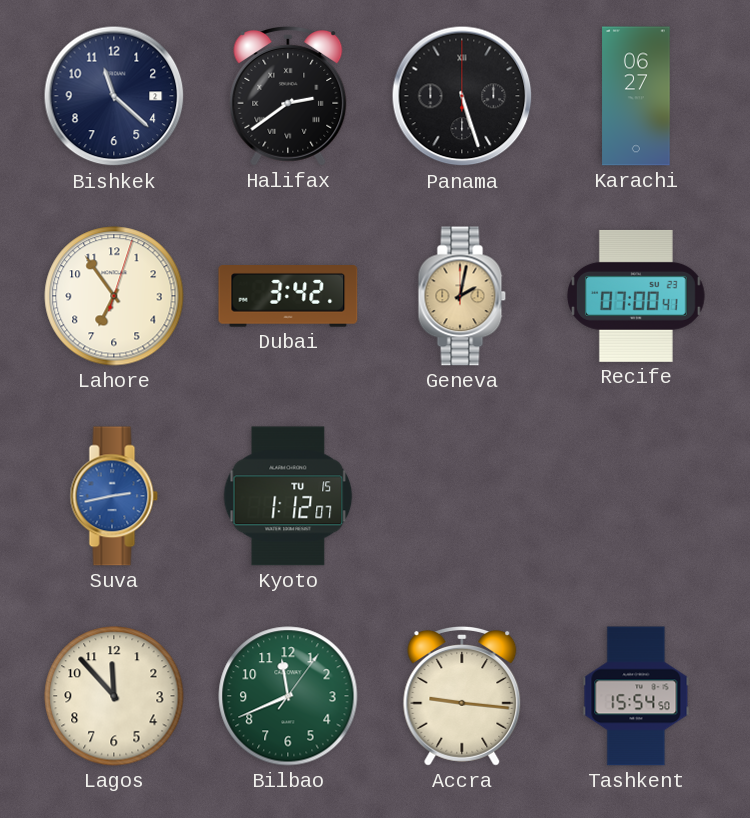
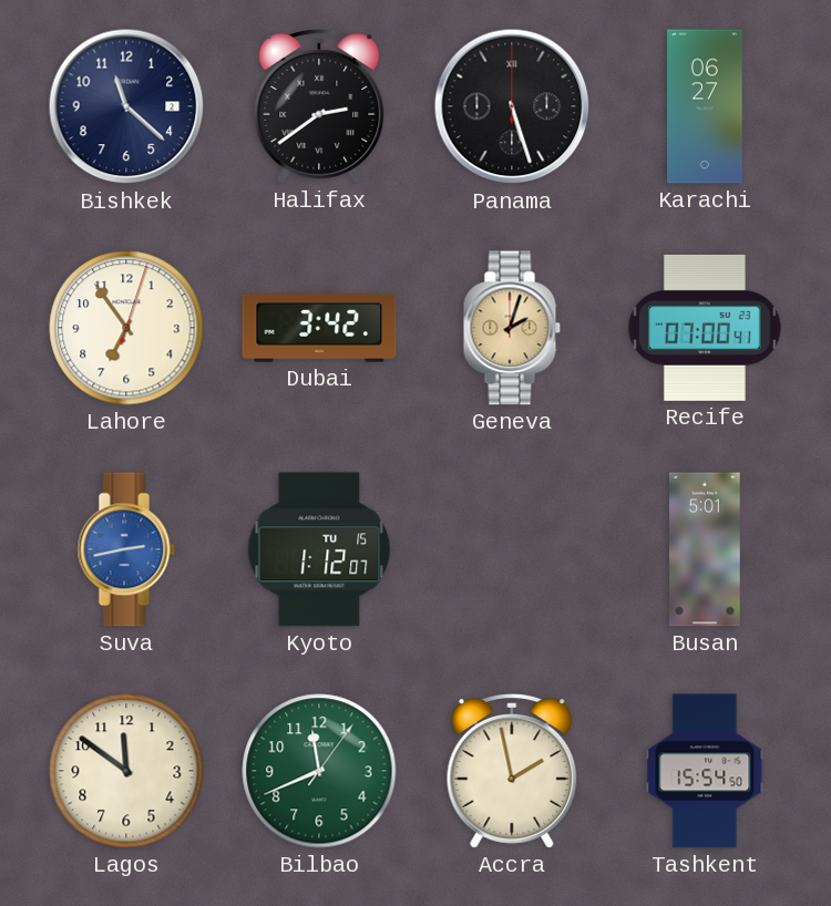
Geneva: 2:02 -> 2:03 (512, 328)
Busan: none -> 5:01 (705, 549)
Lagos: 11:53 -> 11:51 (126, 771)
Accra: 9:16 -> 1:58 (512, 772)
